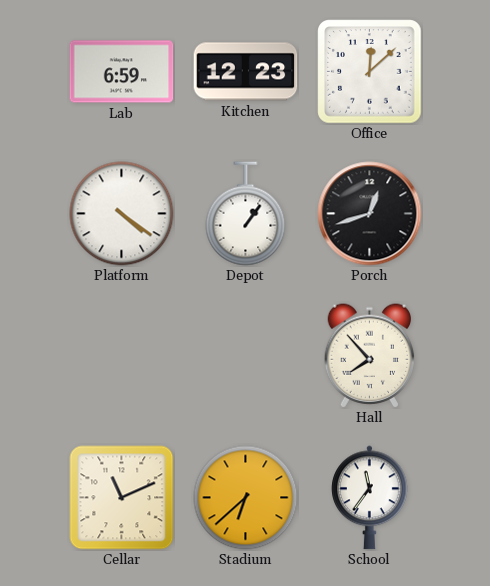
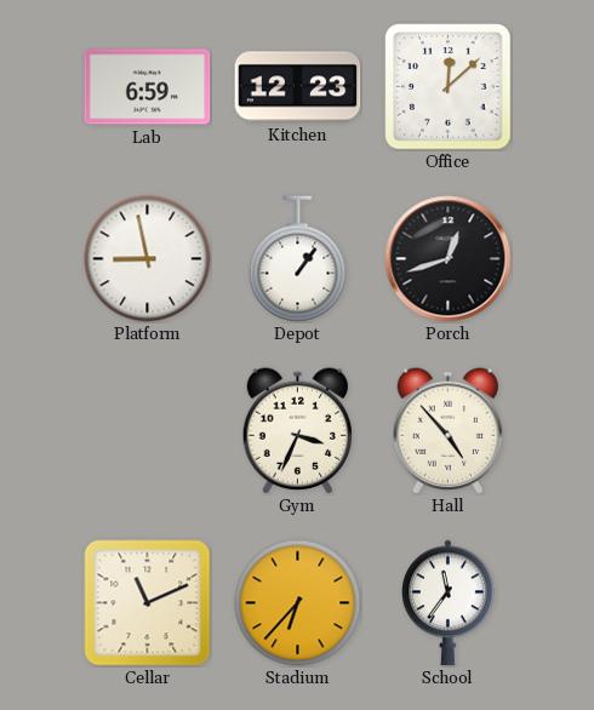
Platform: 4:21 -> 8:58 (148, 259)
Gym: none -> 3:34 (298, 431)
Hall: 7:53 -> 4:53 (449, 431)
Stadium: 6:38 -> 6:37 (298, 603)
